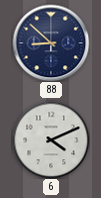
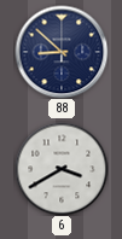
6: 4:11 -> 3:40 (62, 169)
